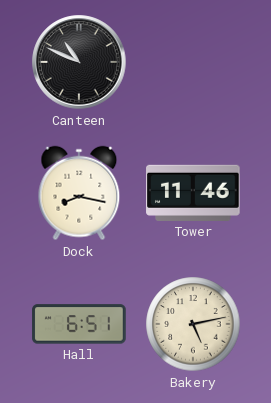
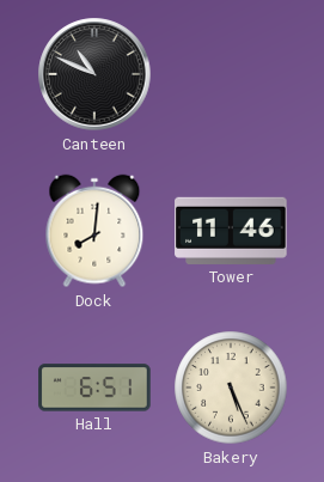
Dock: 8:17 -> 8:01 (94, 231)
Bakery: 5:13 -> 5:26 (231, 388)
